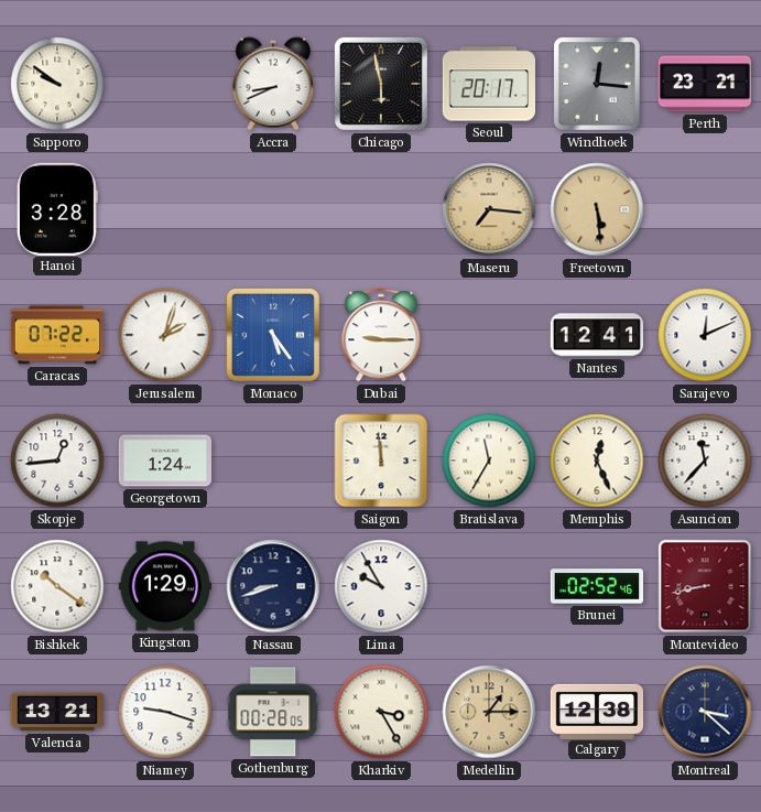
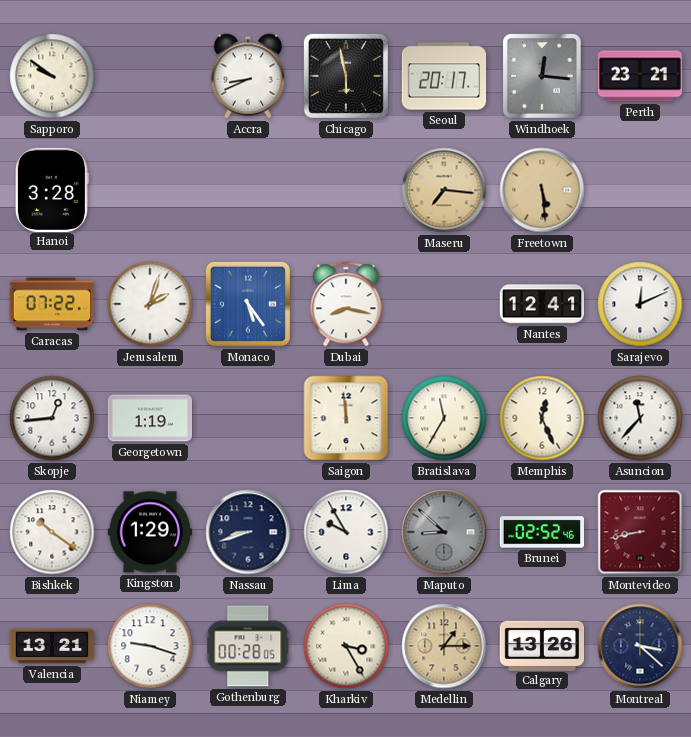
Dubai: 9:15 -> 8:17 (346, 304)
Georgetown: 1:24 -> 1:19 (150, 418)
Maputo: none -> 8:52 (444, 532)
Calgary: 12:38 -> 13:26 (542, 645)
